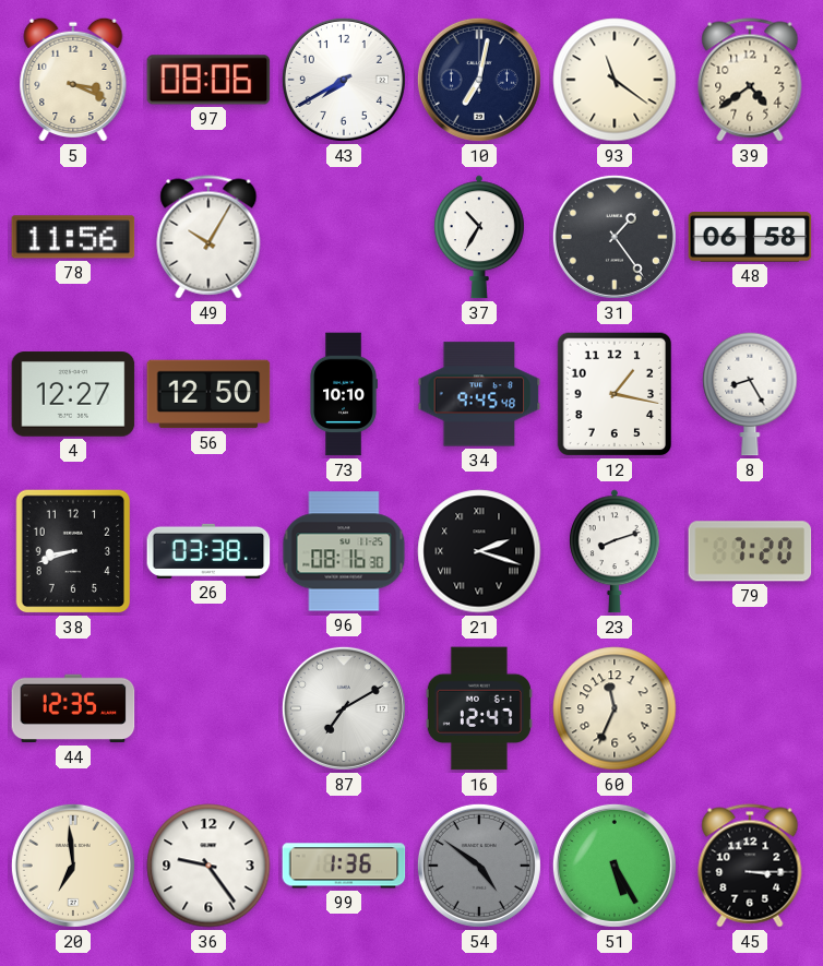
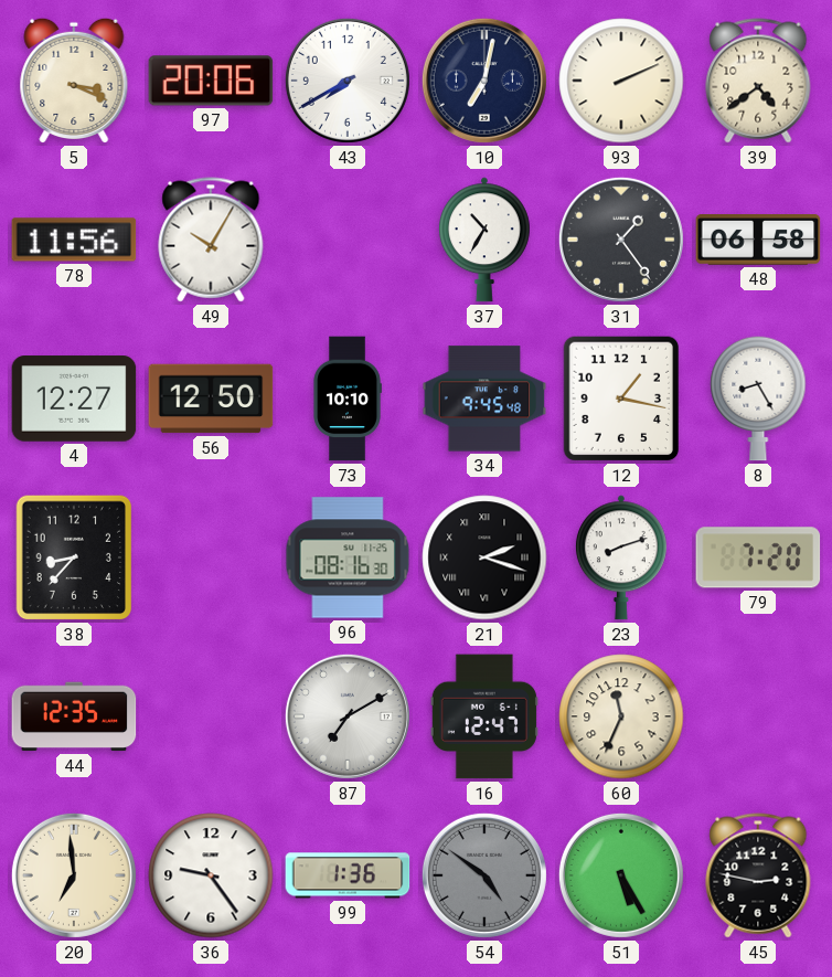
97: 08:06 -> 20:06 (211, 81)
93: 11:21 -> 2:11 (621, 81)
38: 8:42 -> 8:37 (74, 557)
26: 03:38 -> none (208, 551)
45: 3:15 -> 2:47 (758, 875)
